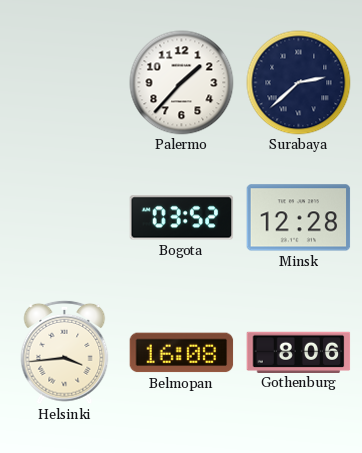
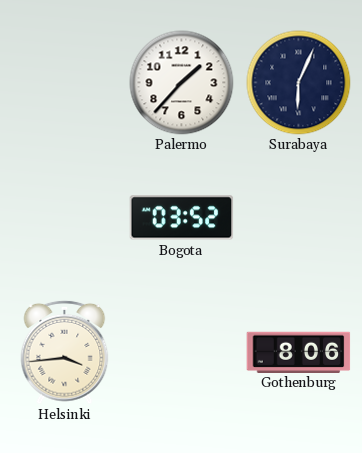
Surabaya: 2:38 -> 6:04 (299, 83)
Minsk: 12:28 -> none (299, 218)
Belmopan: 16:08 -> none (182, 353)
